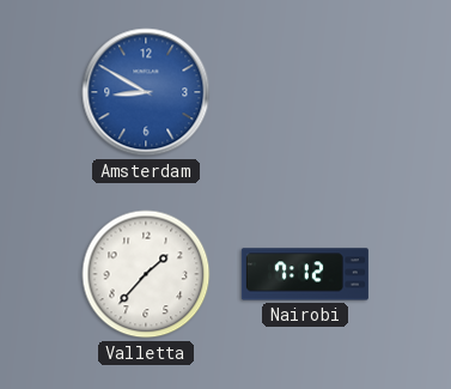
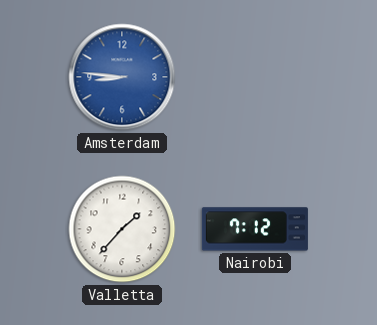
Amsterdam: 8:50 -> 8:46 (122, 77)
